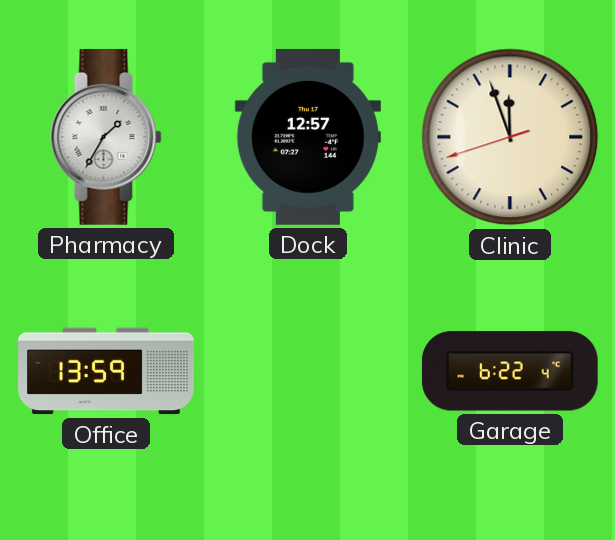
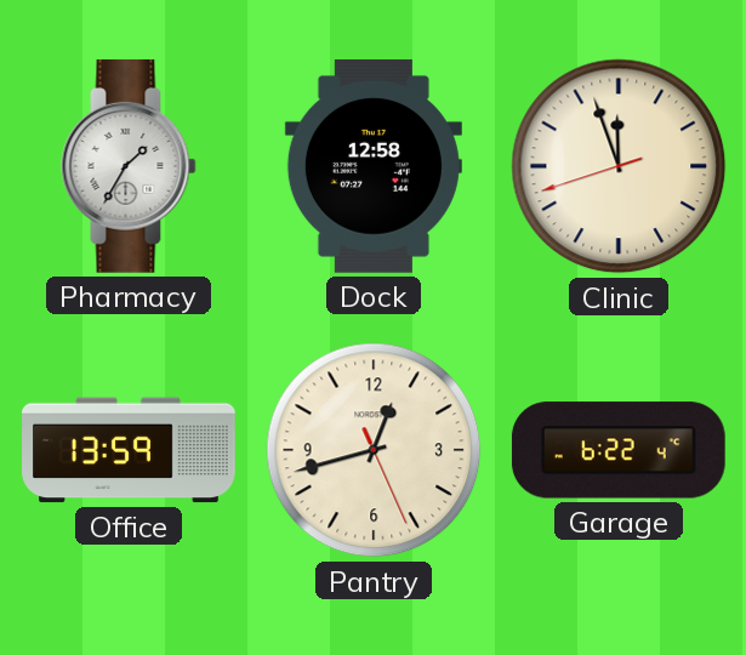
Dock: 12:57 -> 12:58 (374, 166)
Pantry: none -> 12:42 (374, 450)
